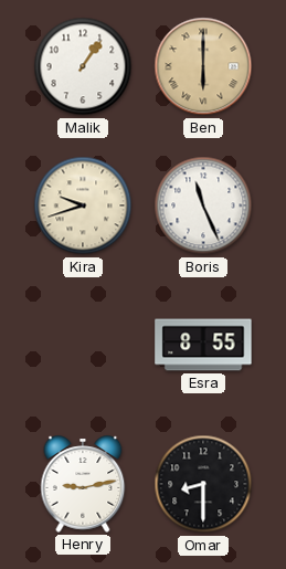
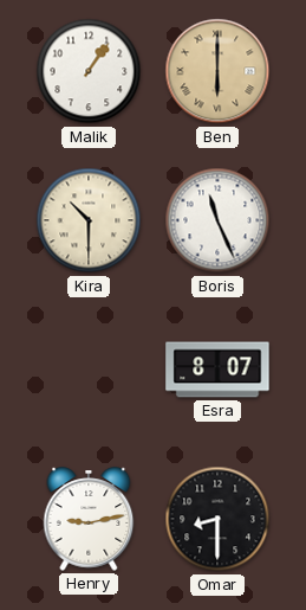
Kira: 9:42 -> 10:30 (89, 220)
Esra: 8:55 -> 8:07 (217, 370)
